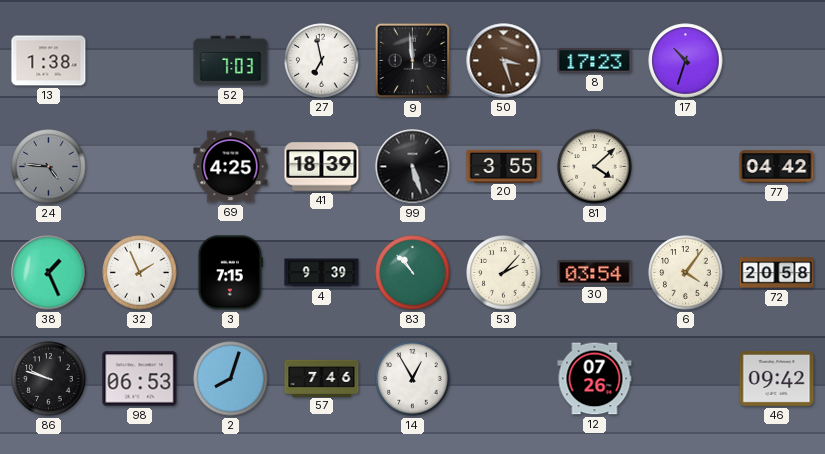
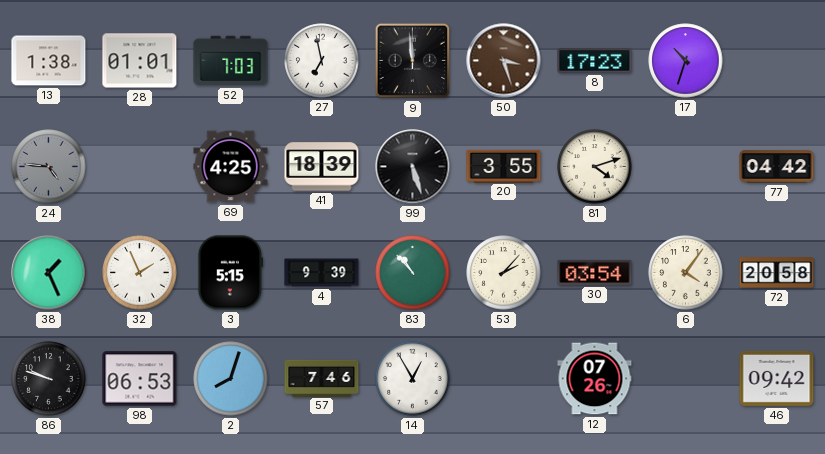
28: none -> 01:01 (140, 61)
81: 4:08 -> 4:12 (595, 167)
3: 7:15 -> 5:15 (231, 273)
